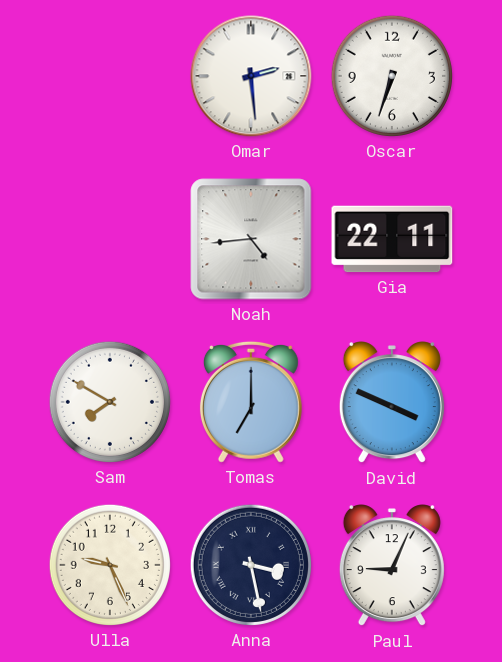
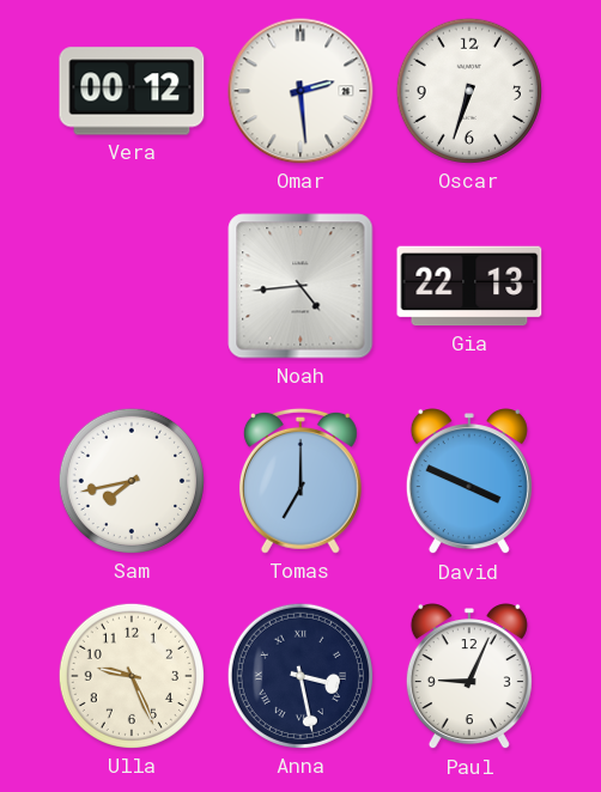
Vera: none -> 00:12 (132, 91)
Gia: 22:11 -> 22:13 (469, 286)
Sam: 7:50 -> 7:43 (132, 481)
